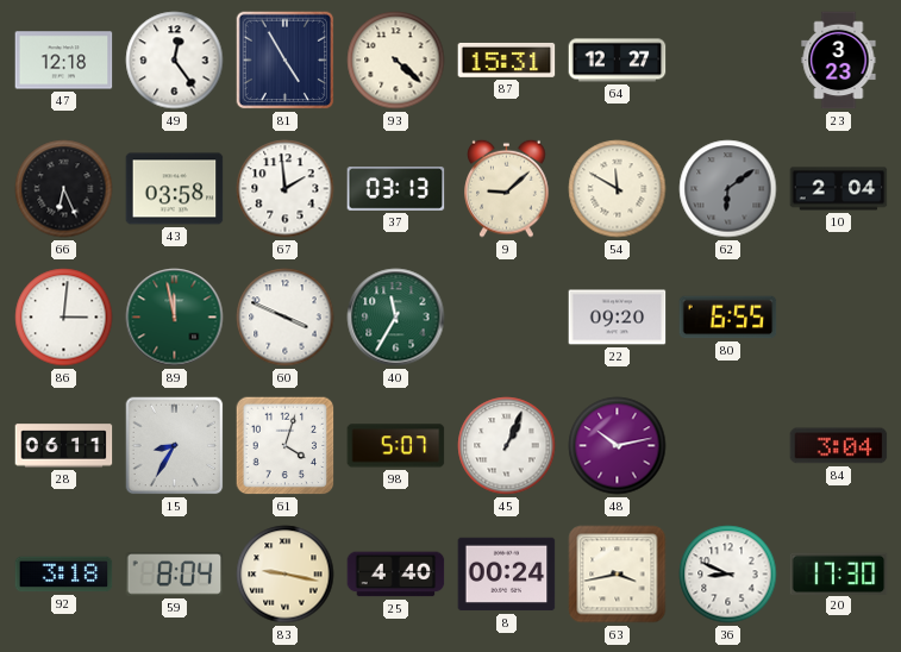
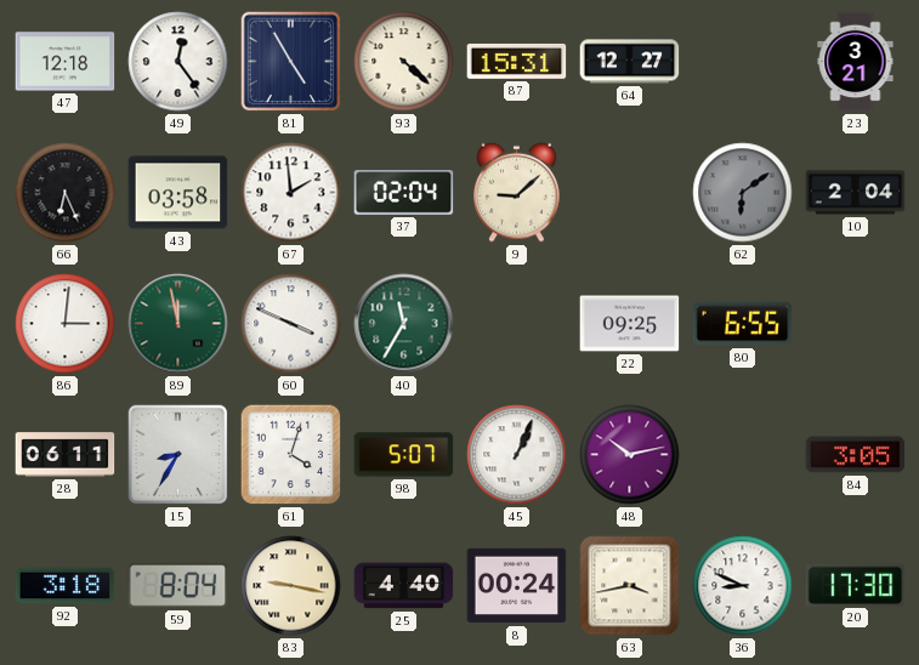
23: 3:23 -> 3:21 (856, 62)
37: 03:13 -> 02:04 (404, 193)
54: 11:50 -> none (618, 189)
22: 09:20 -> 09:25 (630, 324)
84: 3:04 -> 3:05 (856, 455)
